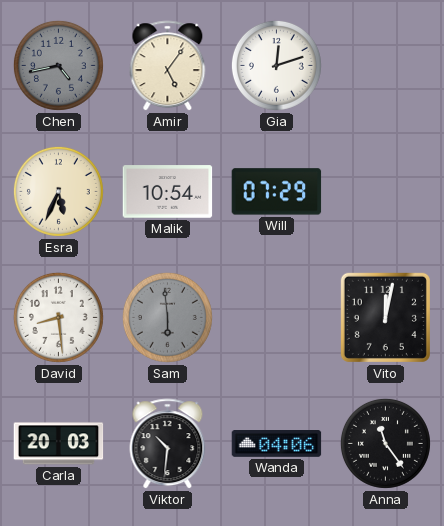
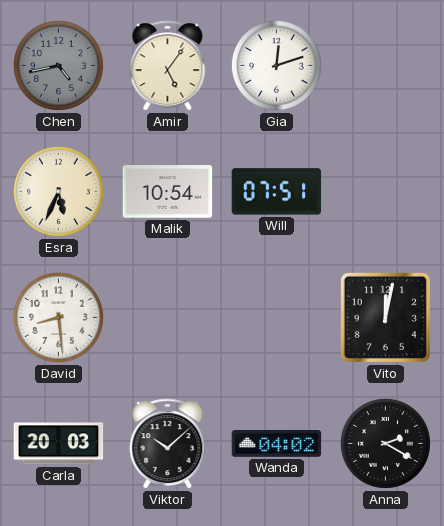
Will: 07:29 -> 07:51 (277, 192)
Sam: 5:59 -> none (167, 317)
Viktor: 10:31 -> 10:08 (168, 444)
Wanda: 04:06 -> 04:02 (277, 444)
Anna: 11:24 -> 2:20 (385, 443)
